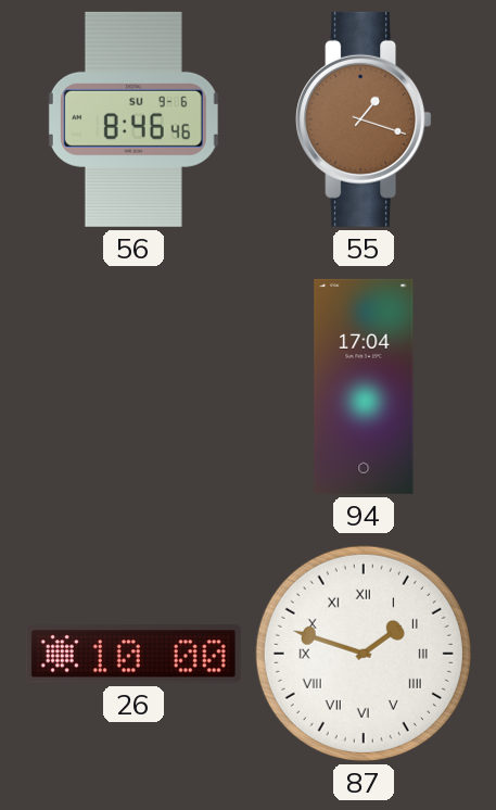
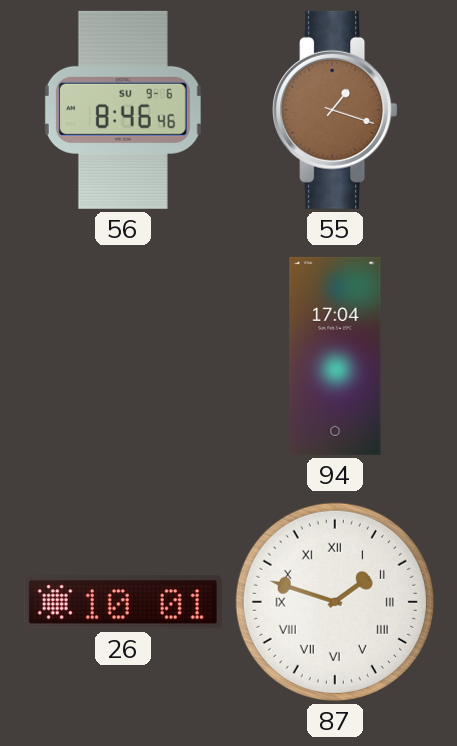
26: 10:00 -> 10:01 (123, 602)
